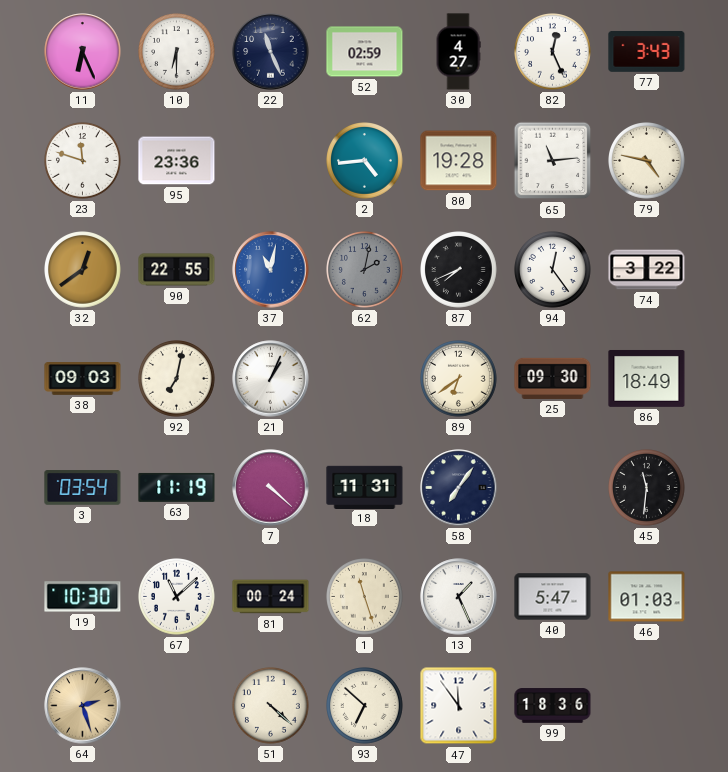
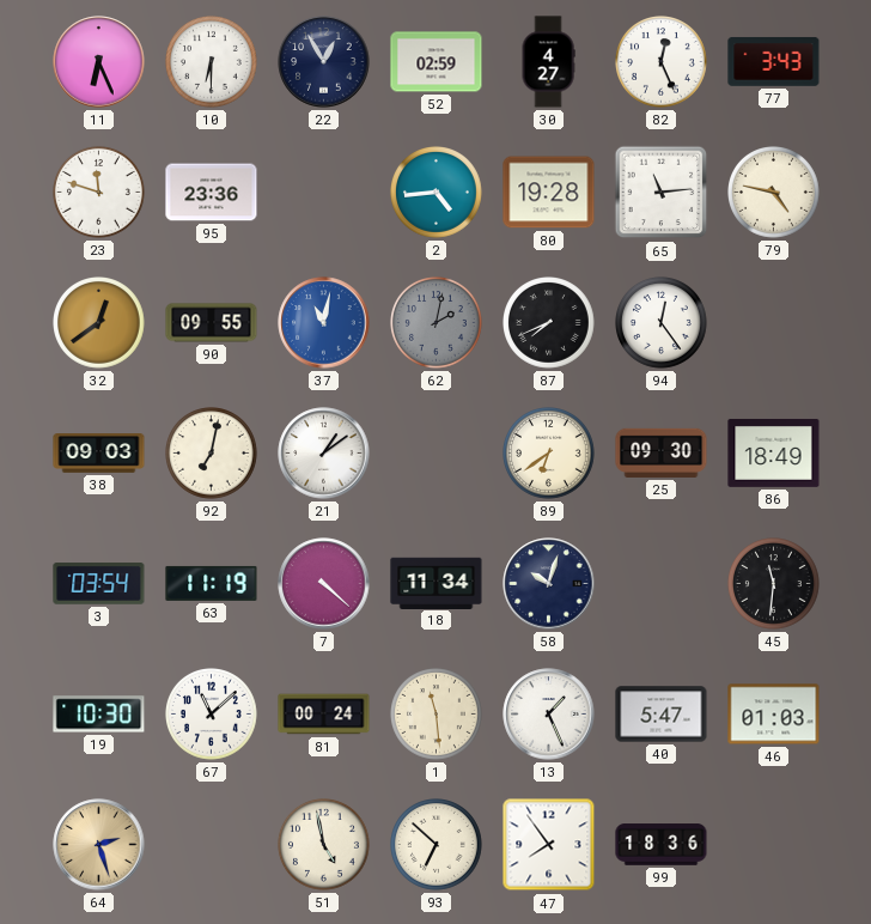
22: 11:26 -> 12:55 (324, 62)
90: 22:55 -> 09:55 (212, 323)
74: 3:22 -> none (647, 270)
21: 1:04 -> 1:09 (324, 454)
18: 11:31 -> 11:34 (437, 583)
58: 7:06 -> 10:03 (549, 584)
1: 11:27 -> 11:29 (437, 715)
51: 4:22 -> 4:58 (324, 845)
47: 11:54 -> 7:54 (549, 845)
